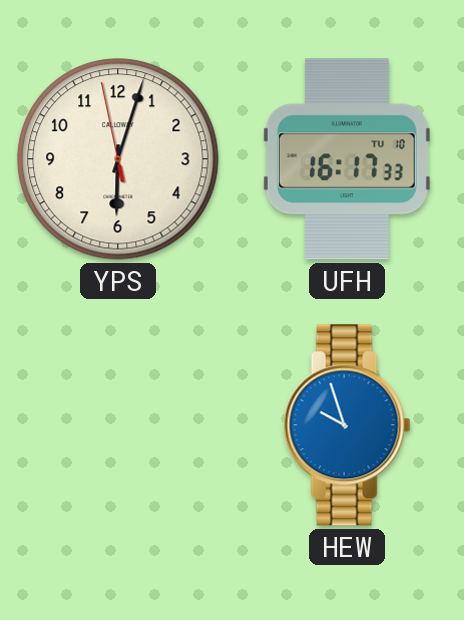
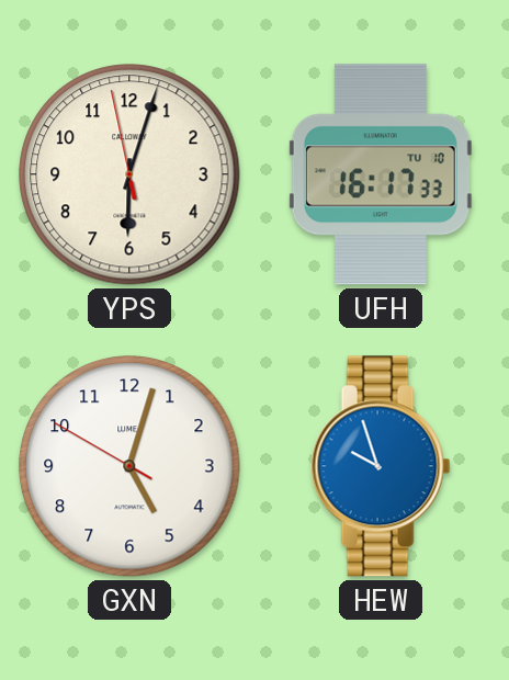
GXN: none -> 5:02 (129, 466)
